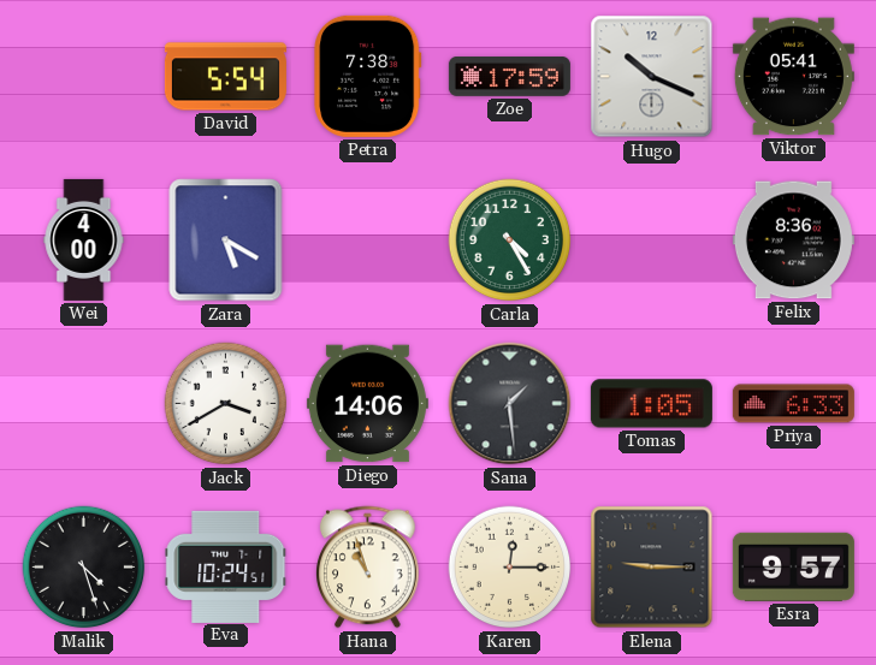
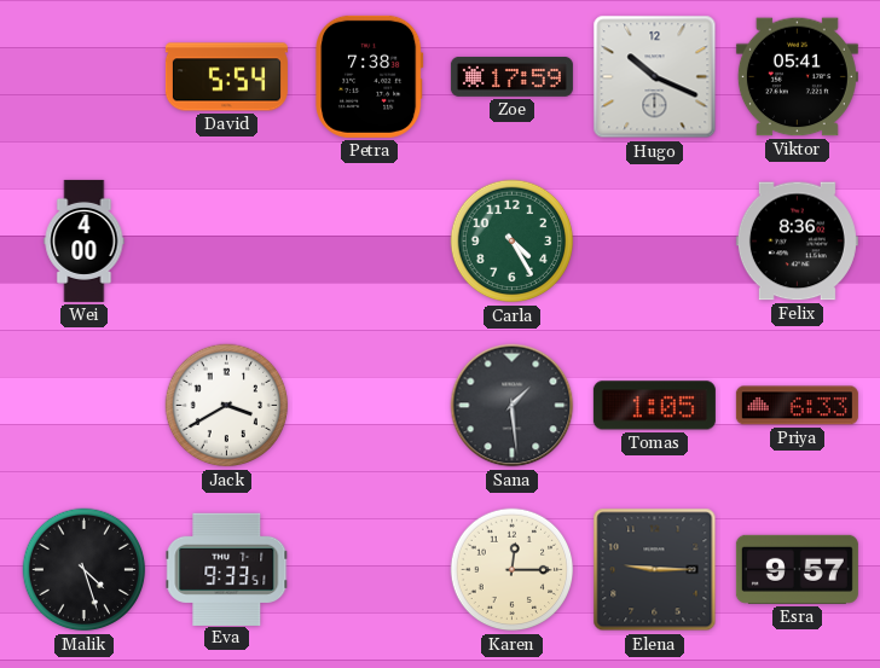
Zara: 5:20 -> none (226, 241)
Diego: 14:06 -> none (367, 404)
Eva: 10:24 -> 9:33 (227, 569)
Hana: 10:57 -> none (368, 568)
